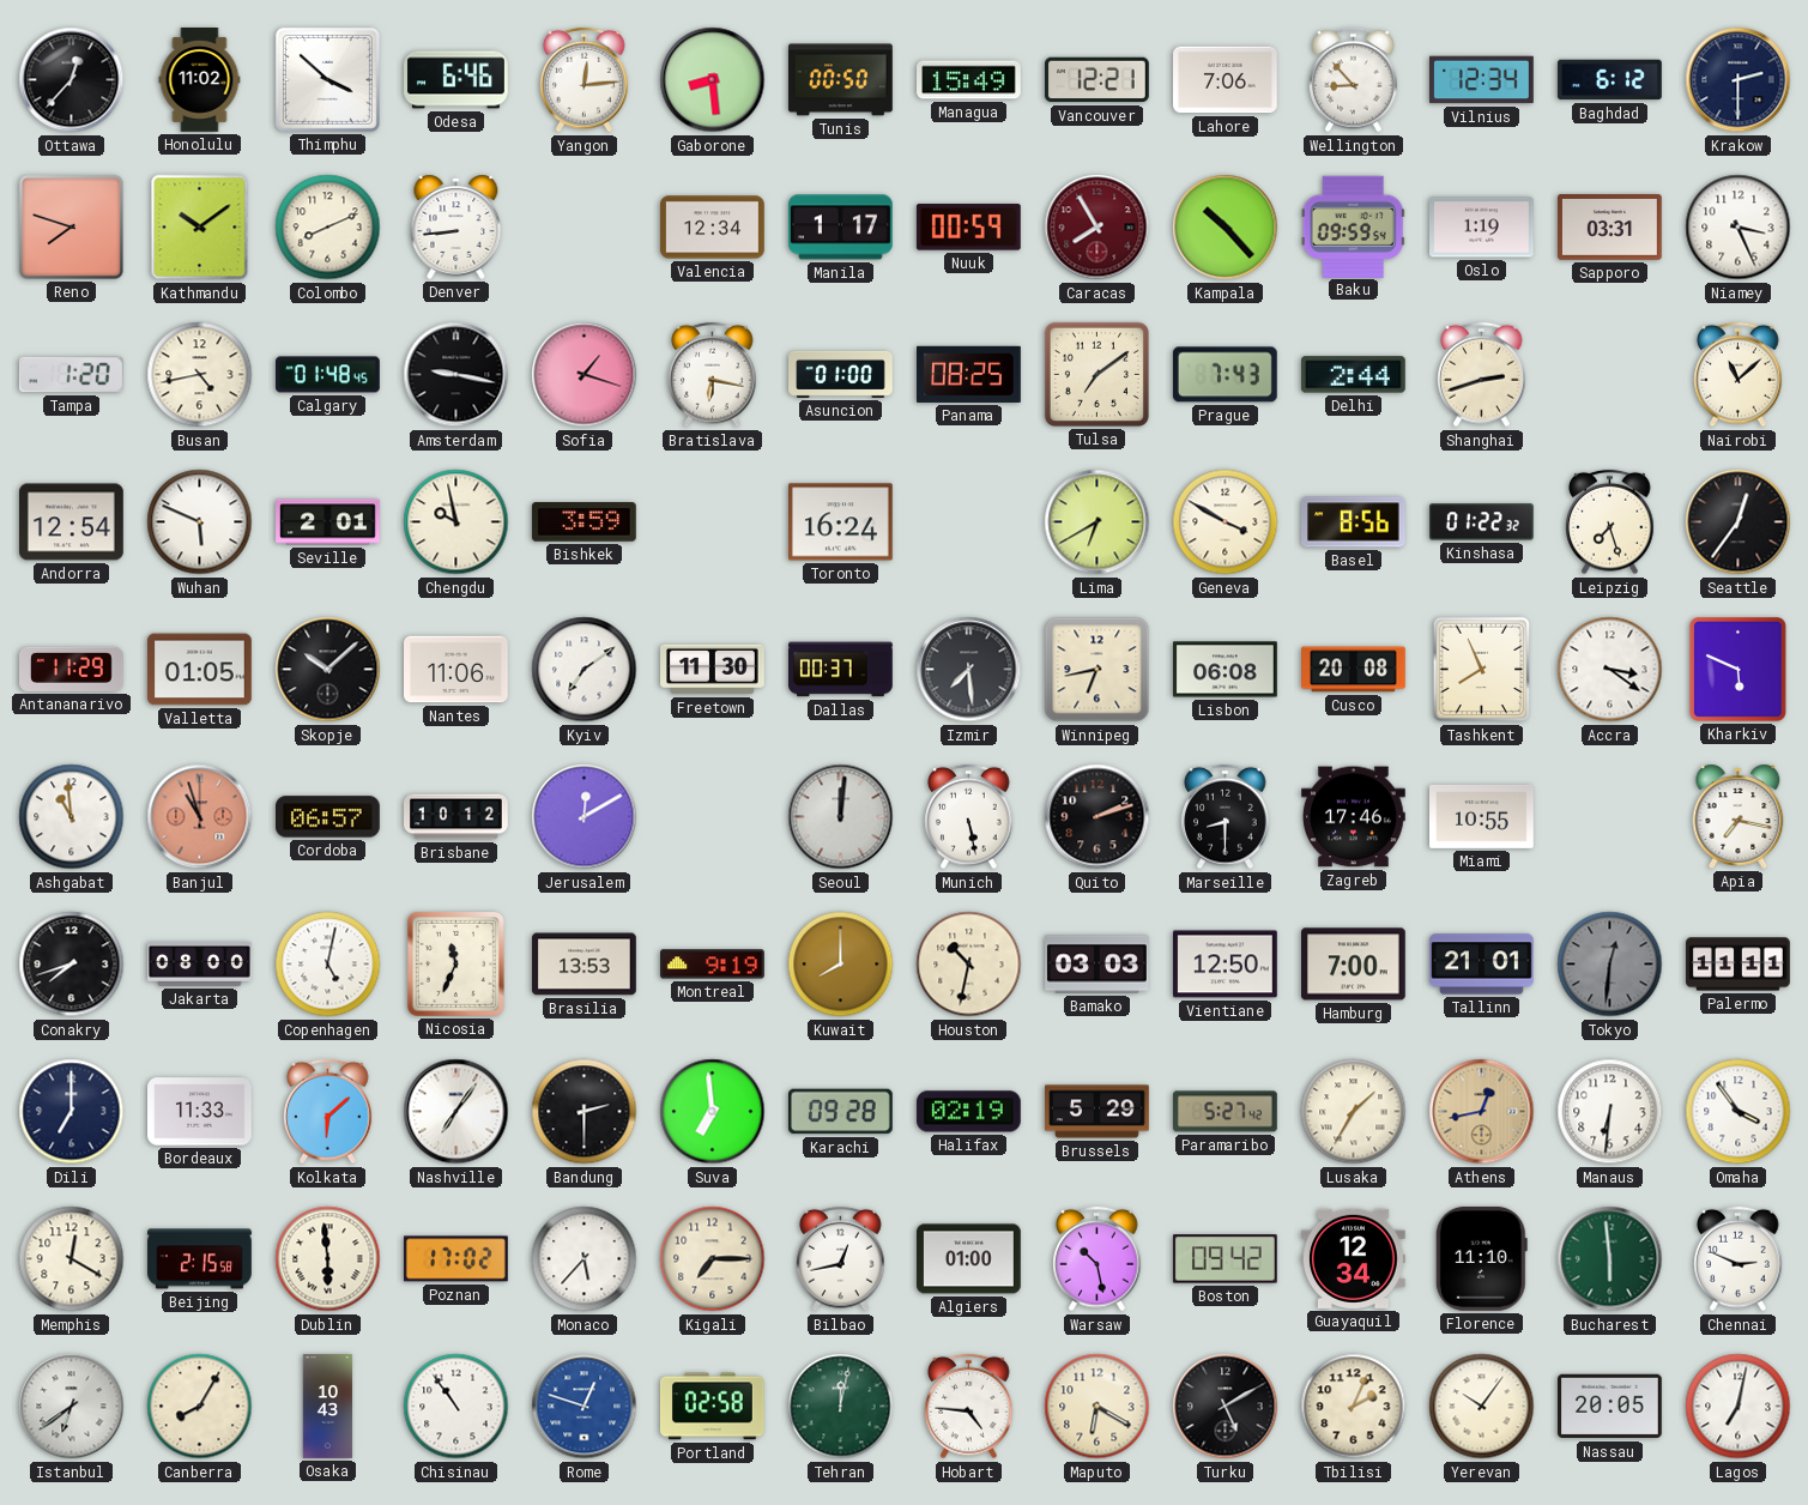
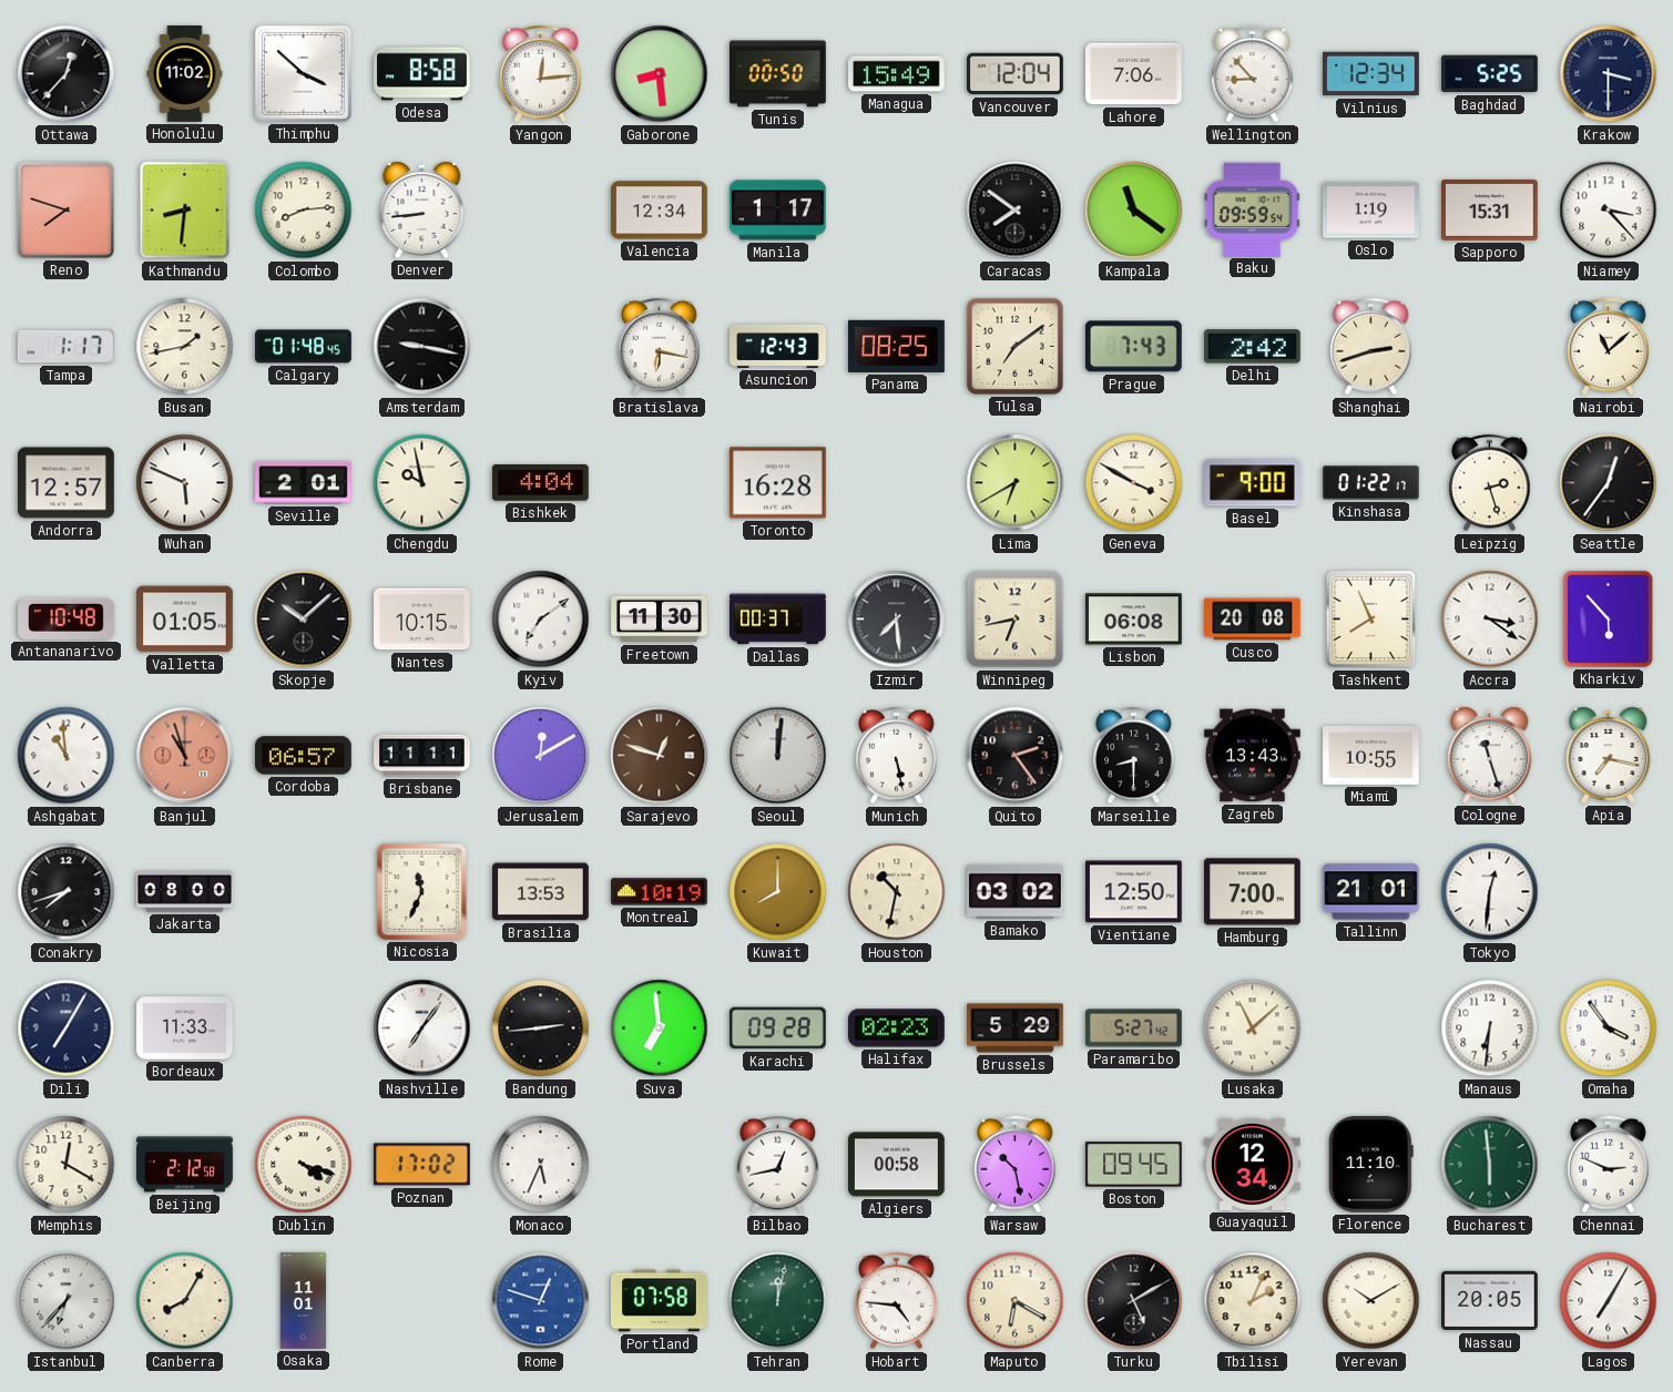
Odesa: 6:46 -> 8:58 (422, 74)
Vancouver: 12:21 -> 12:04 (1016, 74)
Baghdad: 6:12 -> 5:25 (1490, 74)
Krakow: 2:30 -> 3:30 (1609, 74)
Kathmandu: 10:09 -> 8:31 (185, 211)
Colombo: 8:11 -> 8:14 (304, 211)
Nuuk: 00:59 -> none (968, 228)
Caracas: 7:55 -> 7:51 (1016, 211)
Caracas dial: burgundy -> black (1016, 211)
Kampala: 10:23 -> 11:21 (1134, 211)
Sapporo: 03:31 -> 15:31 (1490, 209)
Niamey: 3:26 -> 3:23 (1609, 211)
Tampa: 1:20 -> 1:17 (65, 347)
Busan: 4:43 -> 1:43 (185, 347)
Sofia: 1:18 -> none (585, 375)
Asuncion: 01:00 -> 12:43 (778, 346)
Delhi: 2:44 -> 2:42 (1252, 347)
Andorra: 12:54 -> 12:57 (67, 483)
Bishkek: 3:59 -> 4:04 (540, 483)
Toronto: 16:24 -> 16:28 (778, 483)
Basel: 8:56 -> 9:00 (1253, 483)
Kinshasa: 01:22:32 -> 01:22:17 (1371, 483)
Leipzig: 7:27 -> 2:27 (1490, 483)
Antananarivo: 11:29 -> 10:48 (67, 618)
Nantes: 11:06 -> 10:15 (422, 620)
Kharkiv: 5:49 -> 5:53 (1608, 618)
Brisbane: 10:12 -> 11:11 (422, 756)
Sarajevo: none -> 12:48 (660, 756)
Quito: 2:12 -> 2:24 (1016, 756)
Zagreb: 17:46 -> 13:43 (1253, 756)
Cologne: none -> 11:27 (1490, 755)
Copenhagen: 5:02 -> none (328, 965)
Montreal: 9:19 -> 10:19 (660, 892)
Bamako: 03:03 -> 03:02 (1016, 892)
Tokyo dial: grey -> white (1490, 892)
Palermo: 11:11 -> none (1739, 965)
Dili: 7:00 -> 7:05 (67, 1028)
Kolkata: 6:08 -> none (328, 1112)
Bandung: 2:30 -> 2:44 (541, 1028)
Halifax: 02:19 -> 02:23 (897, 1028)
Lusaka: 1:35 -> 11:08 (1253, 1028)
Athens: 12:43 -> none (1482, 1112)
Beijing: 2:15 -> 2:12 (185, 1165)
Dublin: 5:59 -> 4:18 (304, 1165)
Monaco: 5:37 -> 5:34 (541, 1165)
Kigali: 7:15 -> none (713, 1259)
Algiers: 01:00 -> 00:58 (897, 1165)
Boston: 09:42 -> 09:45 (1133, 1165)
Istanbul: 6:39 -> 6:37 (67, 1301)
Osaka: 10:43 -> 11:01 (304, 1301)
Chisinau: 10:54 -> none (456, 1407)
Portland: 02:58 -> 07:58 (660, 1301)
Yerevan: 10:06 -> 10:10 (1371, 1301)
Lagos: 7:02 -> 7:05 (1609, 1301)
